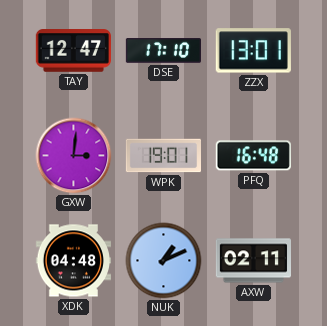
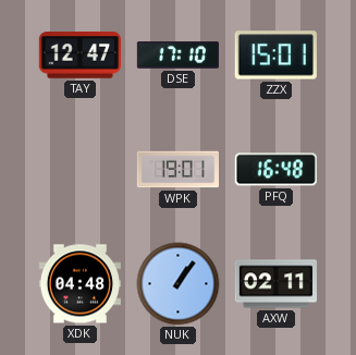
ZZX: 13:01 -> 15:01 (275, 56)
GXW: 3:01 -> none (74, 156)
NUK: 1:11 -> 1:06 (179, 284)
